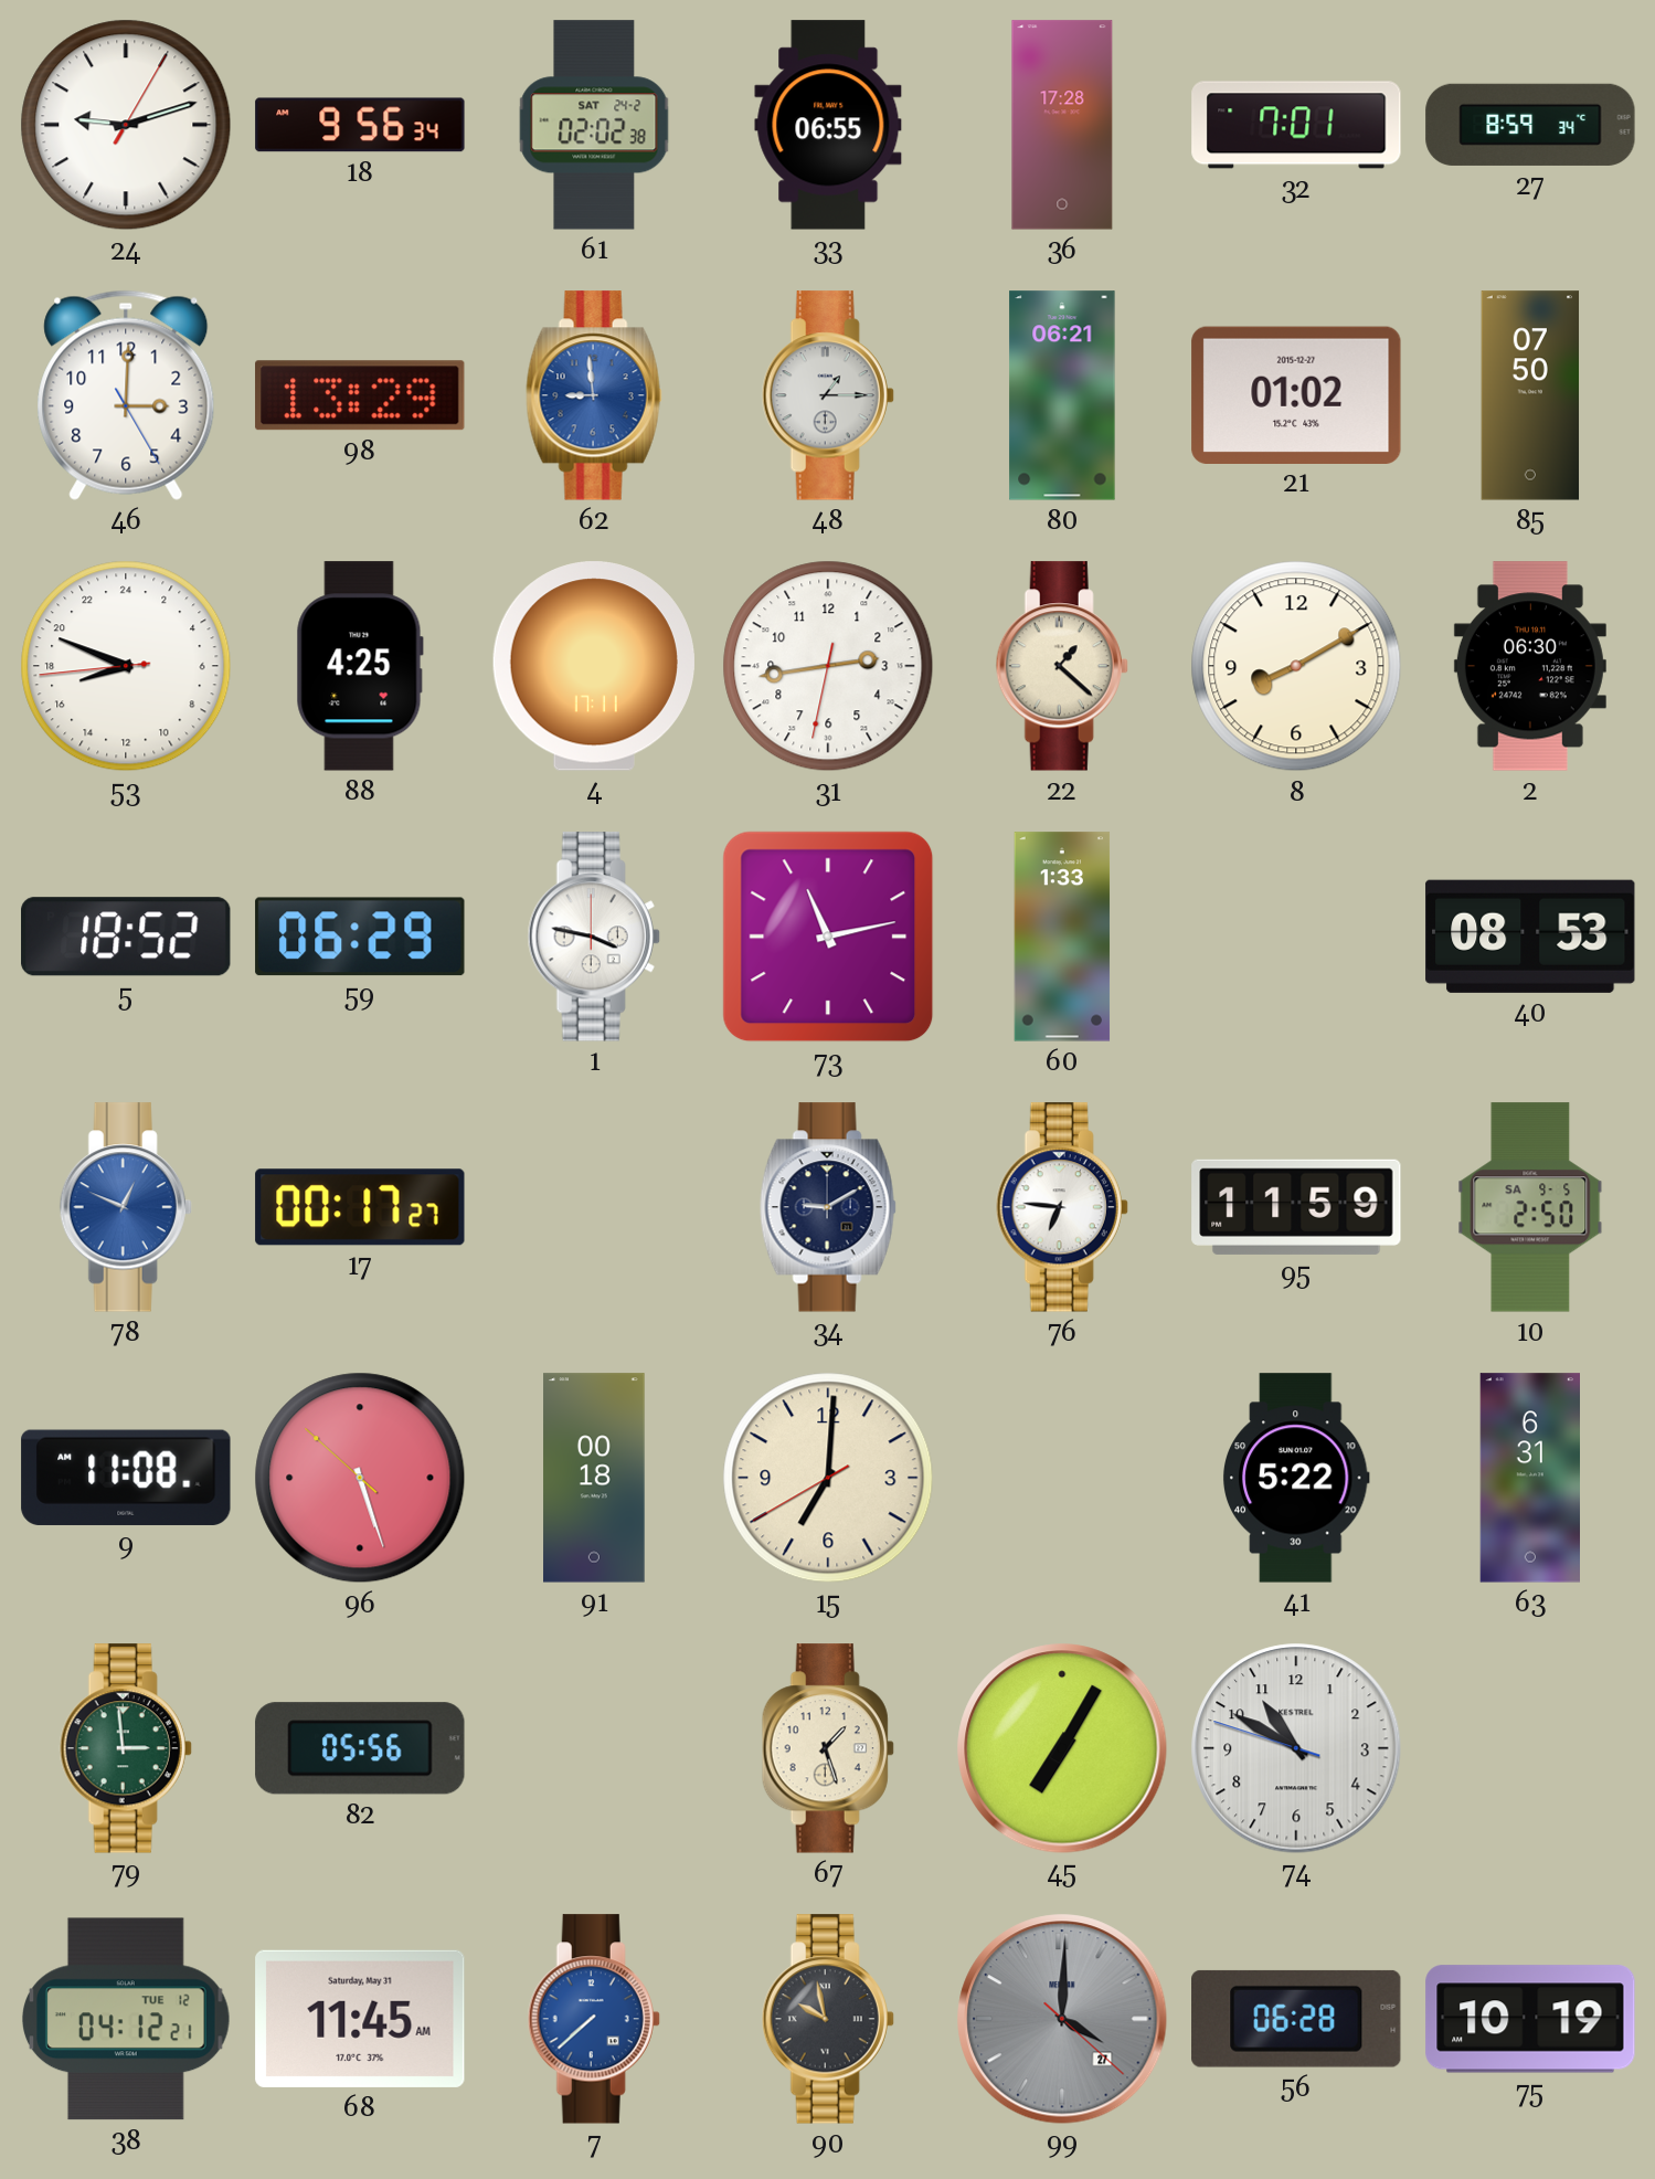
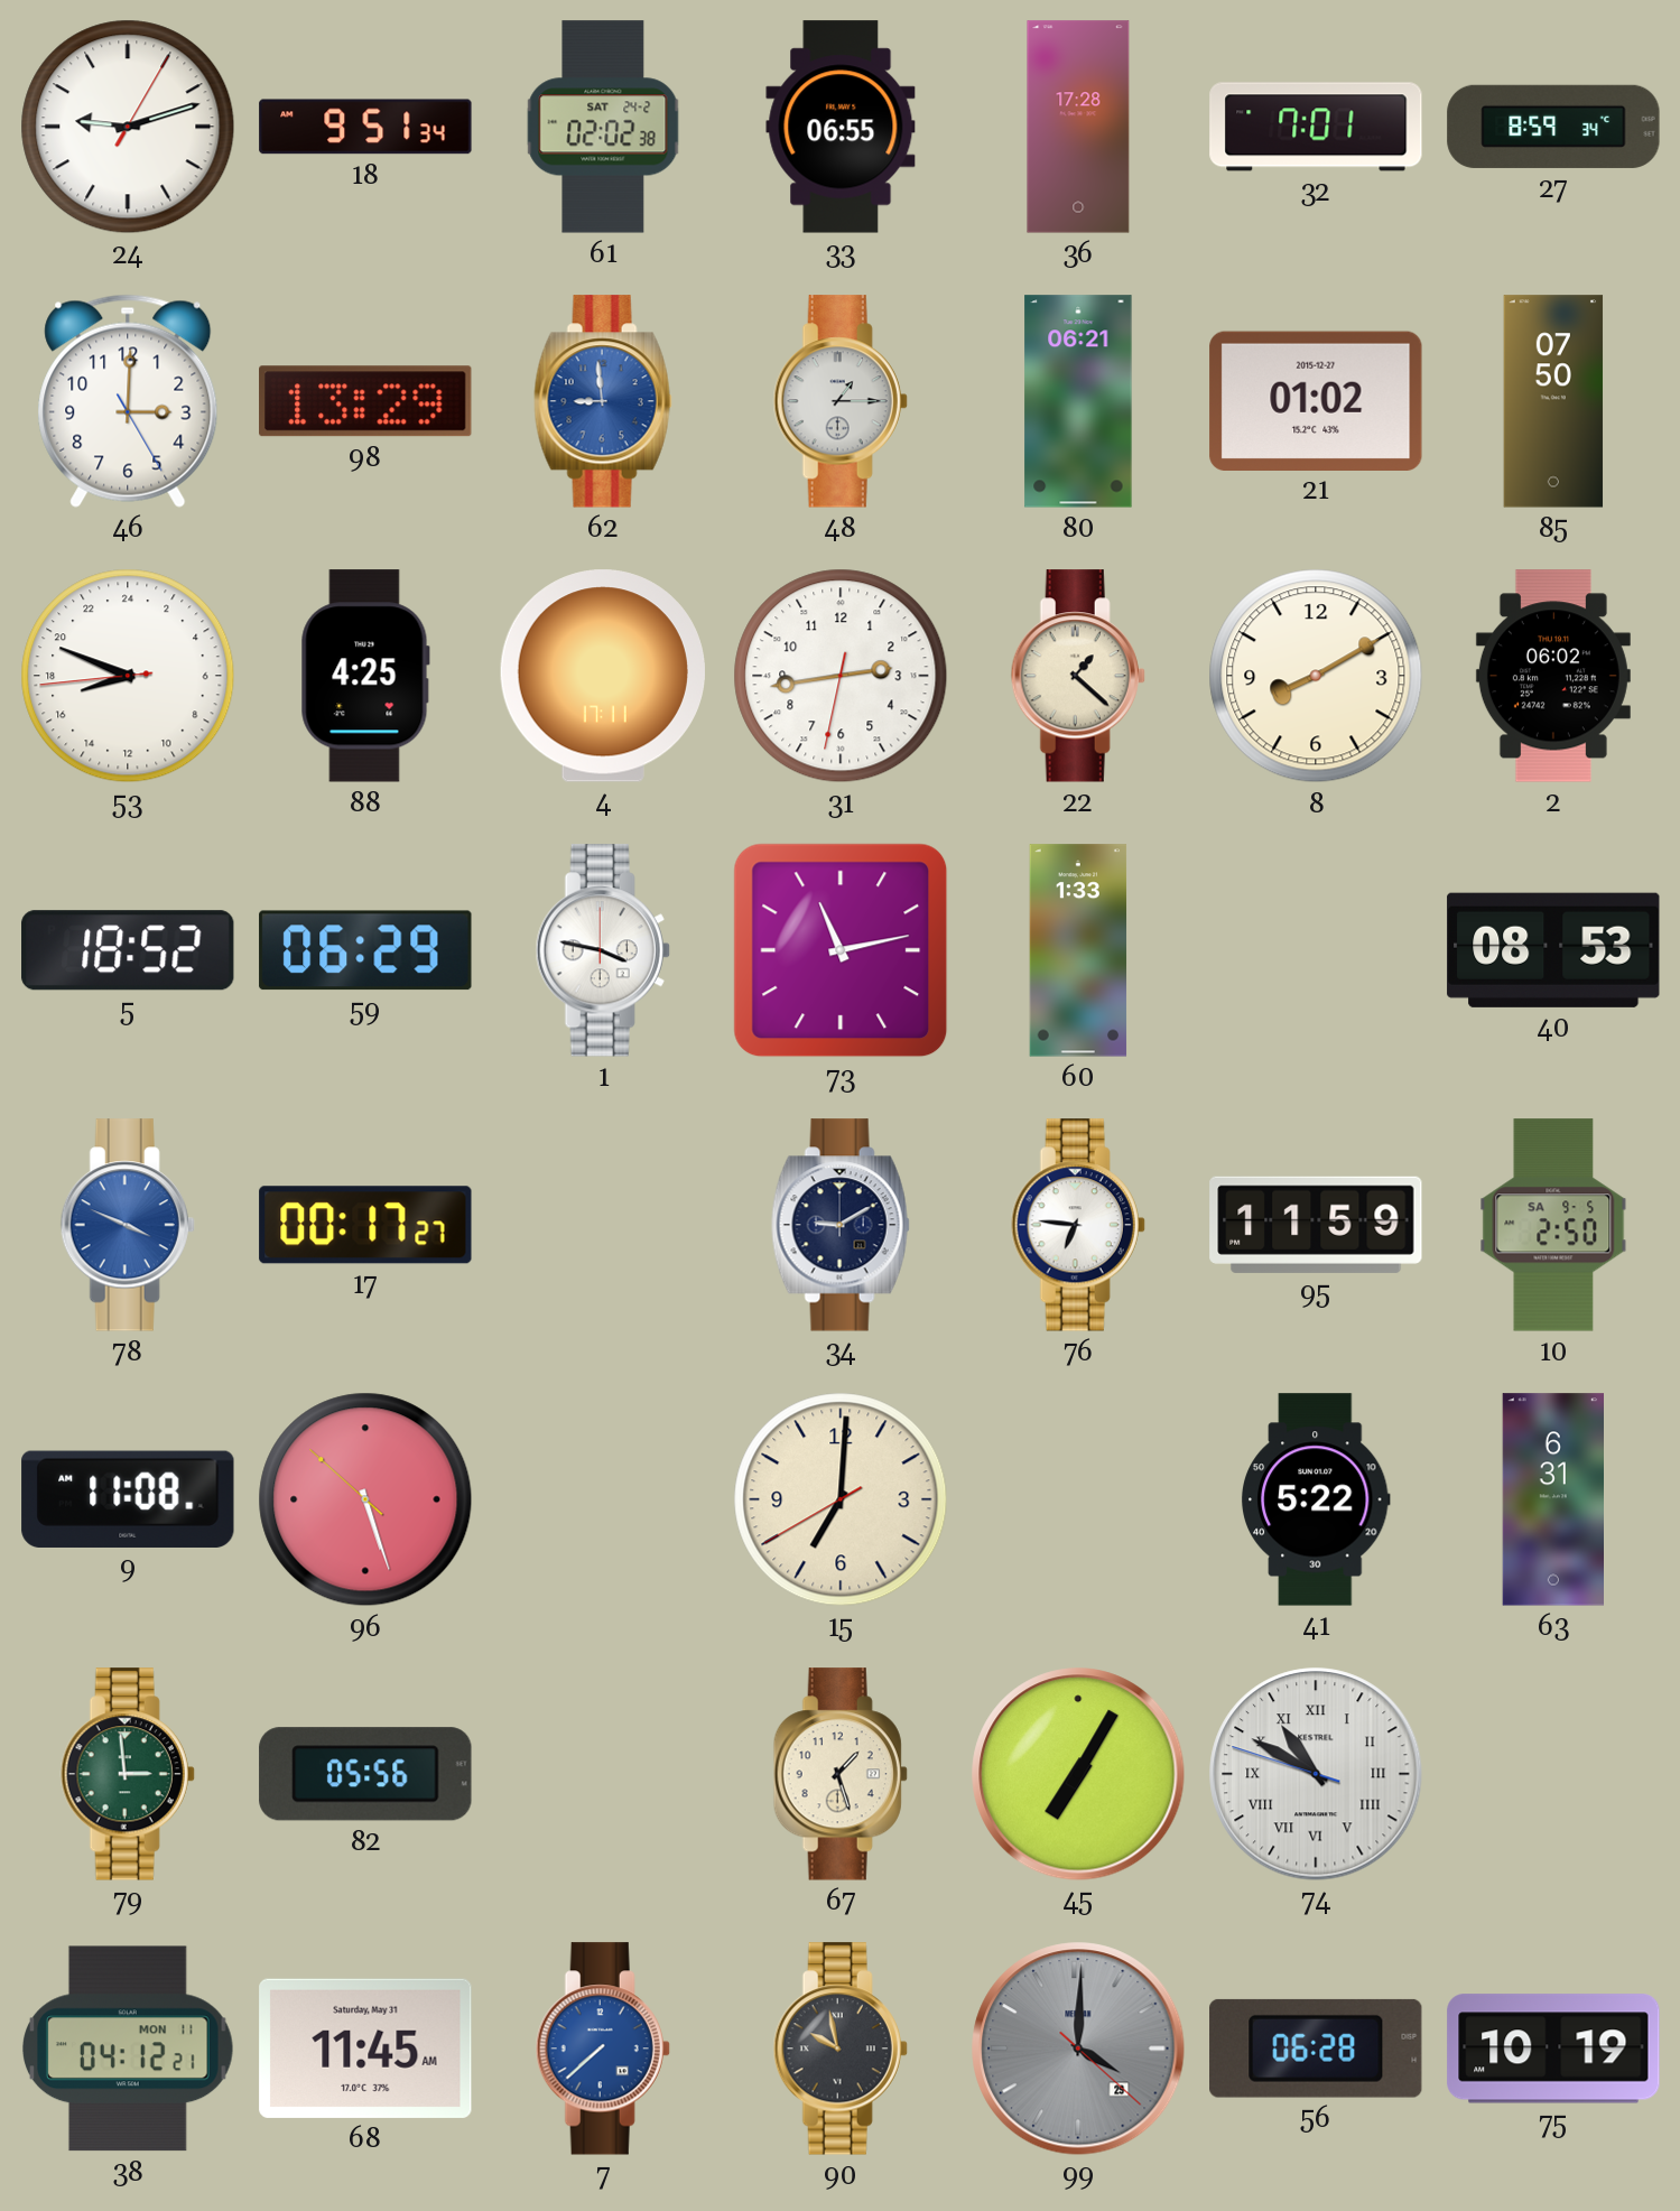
18: 9:56 -> 9:51 (365, 127)
2: 06:30 -> 06:02 (1553, 676)
78: 12:49 -> 3:49 (128, 1225)
91: 00:18 -> none (594, 1478)
74 numerals: Arabic -> Roman (1316, 1774)
38 date: TUE 12 -> MON 11 (129, 2049)
99 date: 27 -> 29 (1078, 2049)
